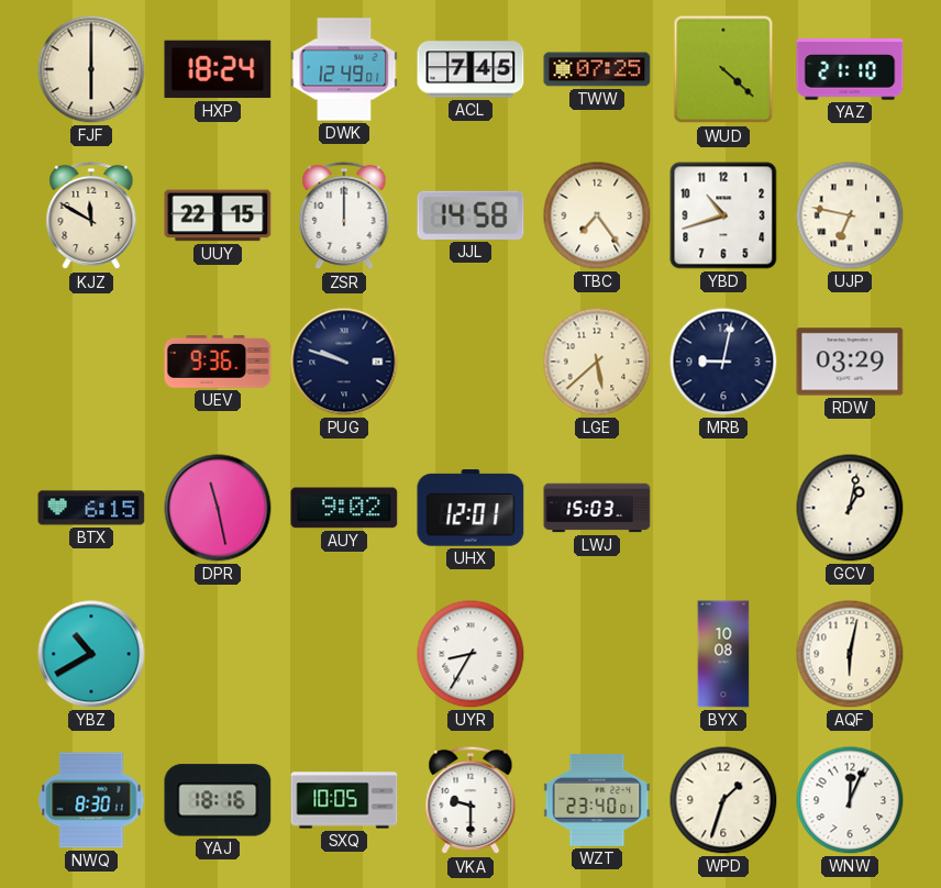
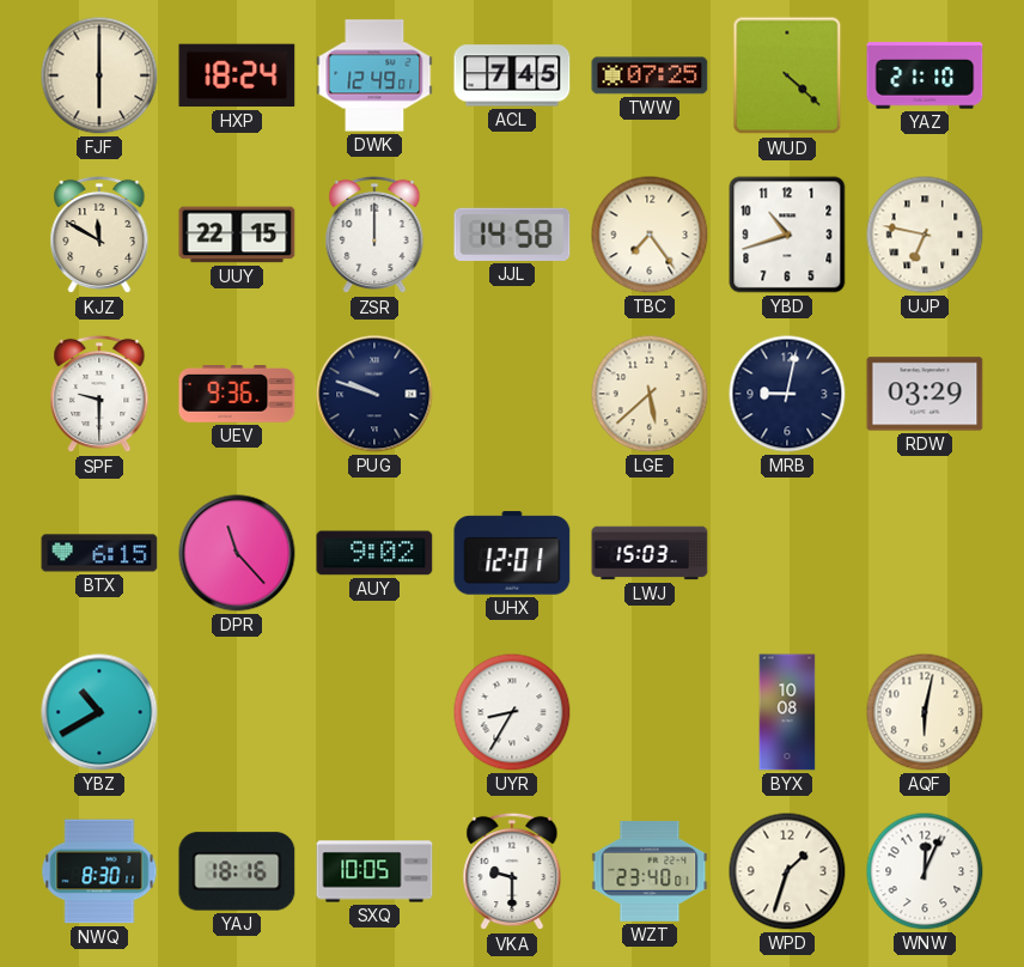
SPF: none -> 9:30 (99, 394)
DPR: 11:28 -> 11:23 (237, 553)
GCV: 1:02 -> none (850, 508)
